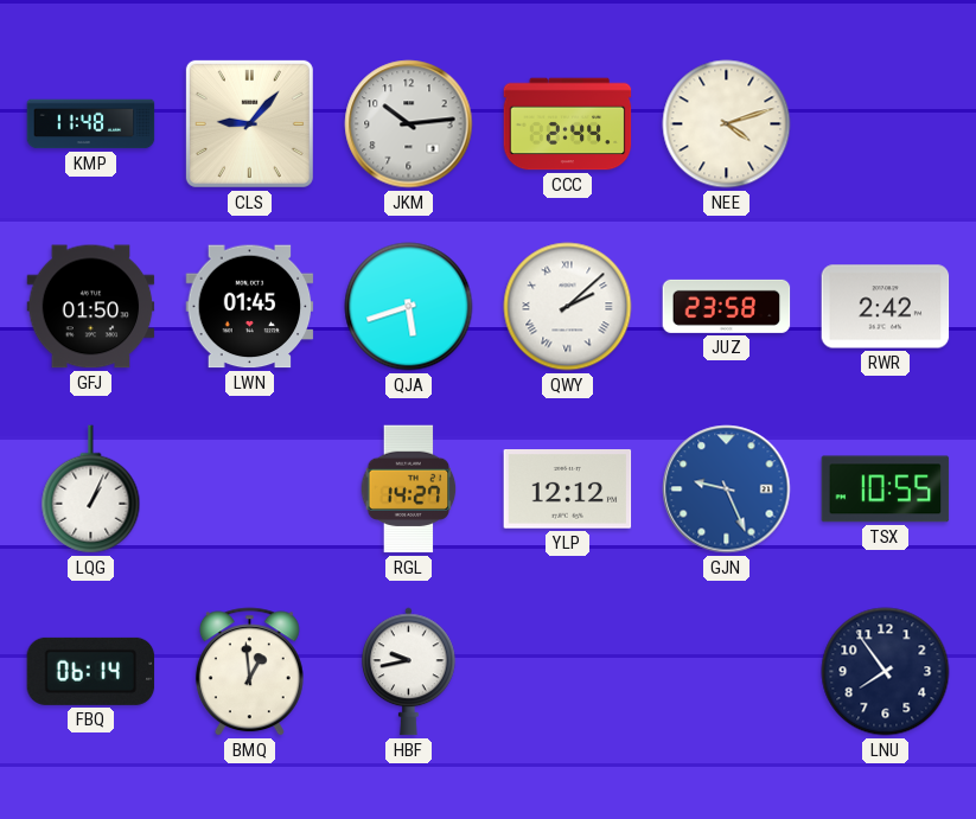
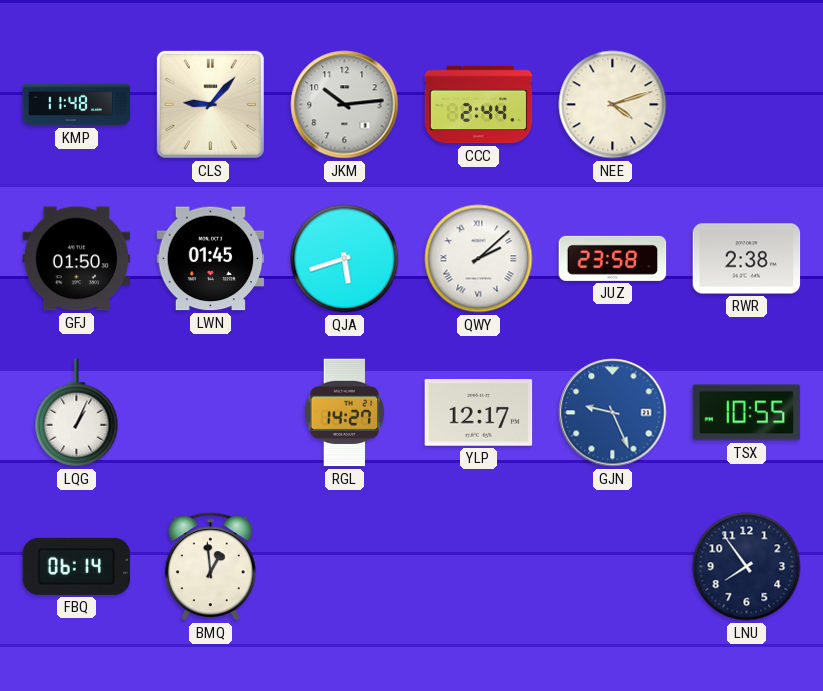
RWR: 2:42 -> 2:38 (747, 259)
YLP: 12:12 -> 12:17 (479, 413)
HBF: 9:43 -> none (409, 672)
